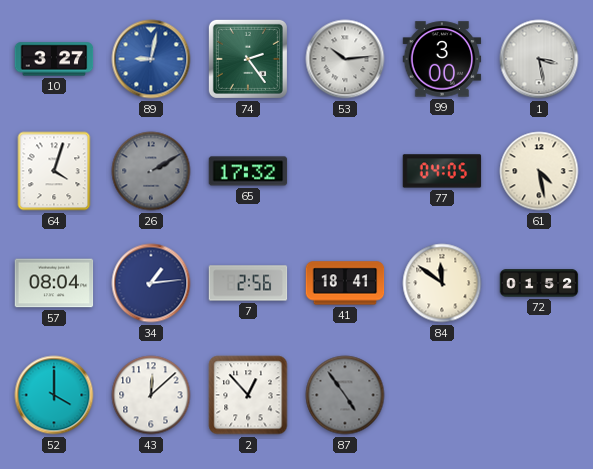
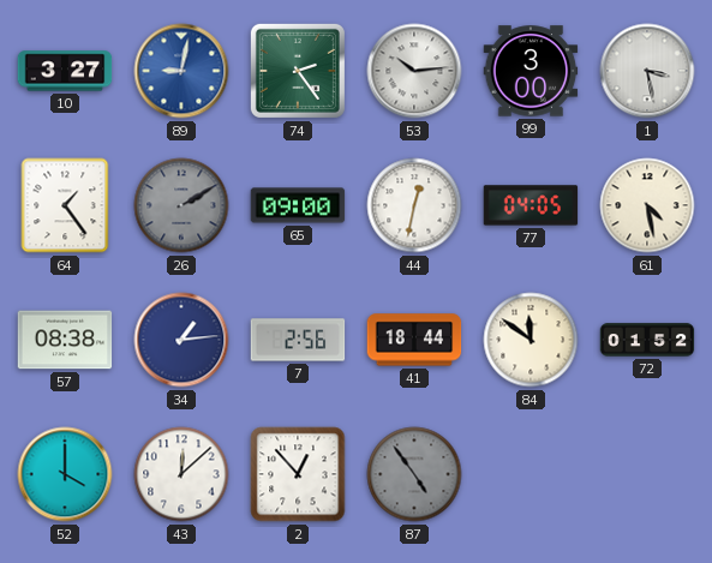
64: 4:03 -> 1:24 (65, 205)
65: 17:32 -> 09:00 (298, 205)
44: none -> 12:32 (414, 205)
57: 08:04 -> 08:38 (65, 340)
41: 18:41 -> 18:44 (414, 340)
